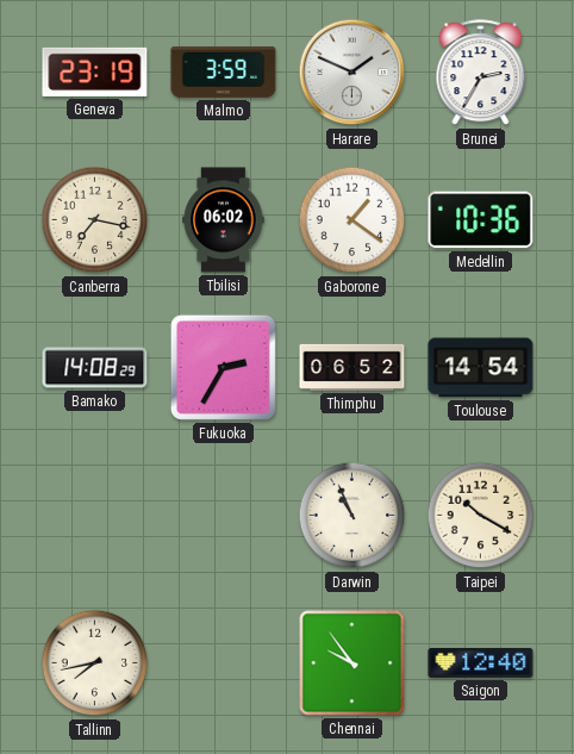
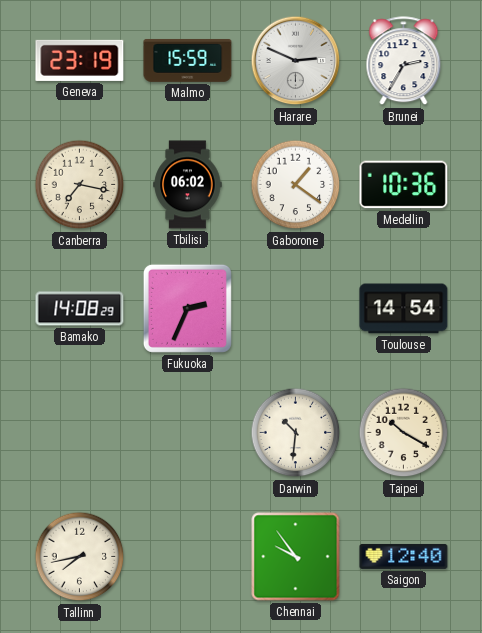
Malmo: 3:59 -> 15:59 (188, 60)
Harare: 1:49 -> 2:49 (296, 61)
Fukuoka: 2:35 -> 2:34 (187, 308)
Thimphu: 06:52 -> none (352, 367)
Darwin: 10:56 -> 10:31 (296, 433)
